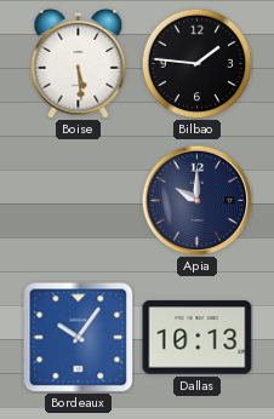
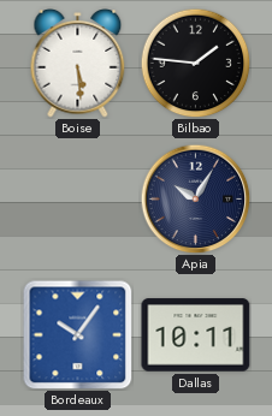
Apia: 10:00 -> 10:05 (195, 198)
Dallas: 10:13 -> 10:11 (196, 335)
